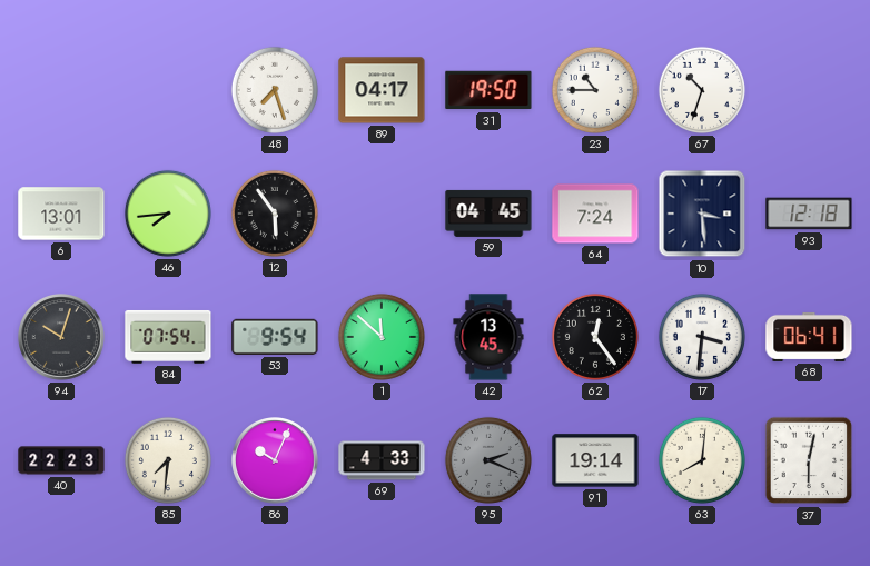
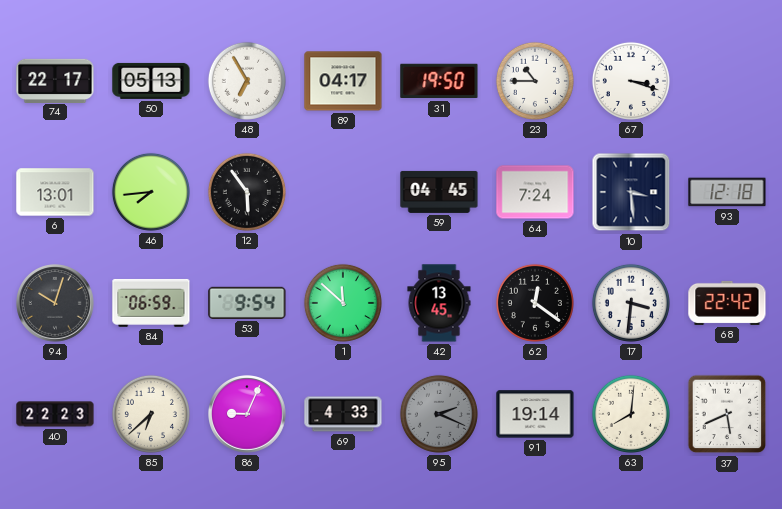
74: none -> 22:17 (55, 80)
50: none -> 05:13 (151, 81)
48: 7:27 -> 6:55 (247, 81)
67: 10:33 -> 3:18 (631, 81)
84: 07:54 -> 06:59 (151, 303)
62: 12:24 -> 12:21 (535, 303)
68: 06:41 -> 22:42 (727, 303)
85: 7:31 -> 6:38 (151, 414)
86: 10:04 -> 9:04 (247, 414)
37: 6:02 -> 5:41 (727, 414)
